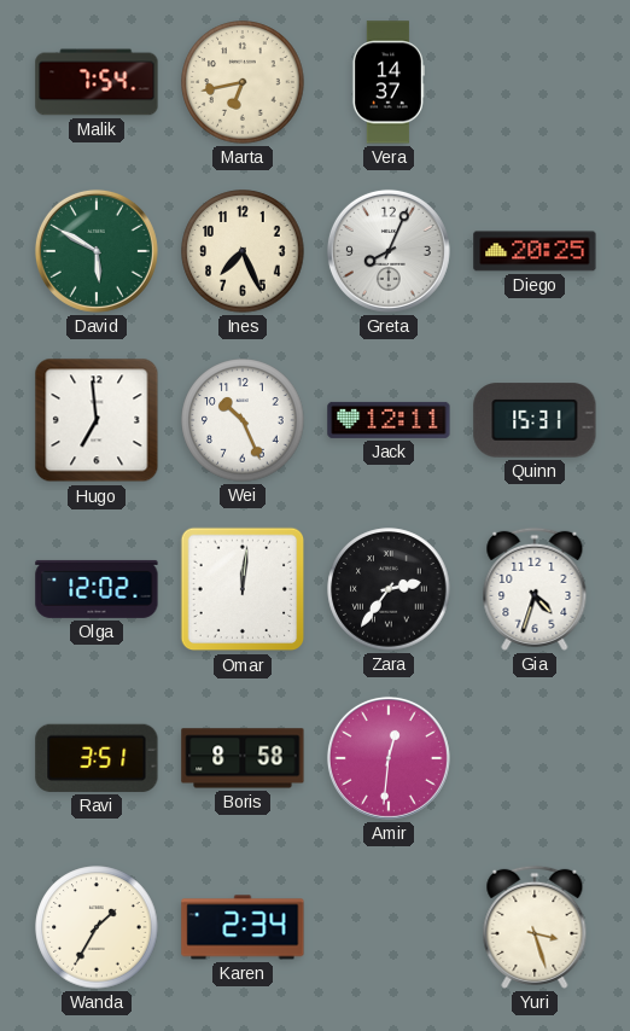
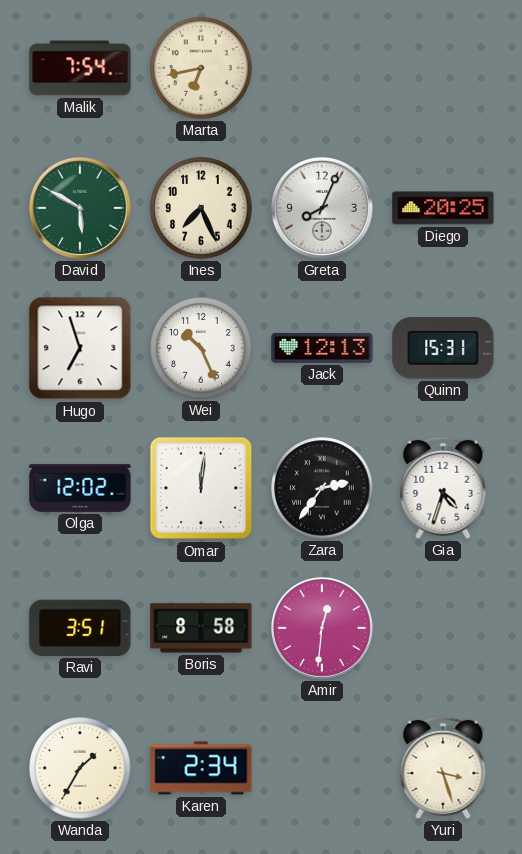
Vera: 14:37 -> none (389, 82)
Hugo: 6:59 -> 6:57 (80, 348)
Jack: 12:11 -> 12:13 (322, 348)
